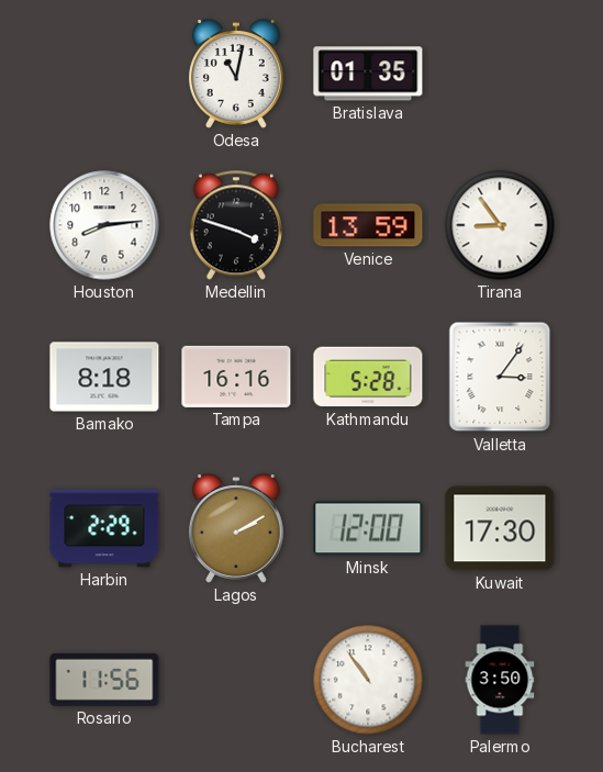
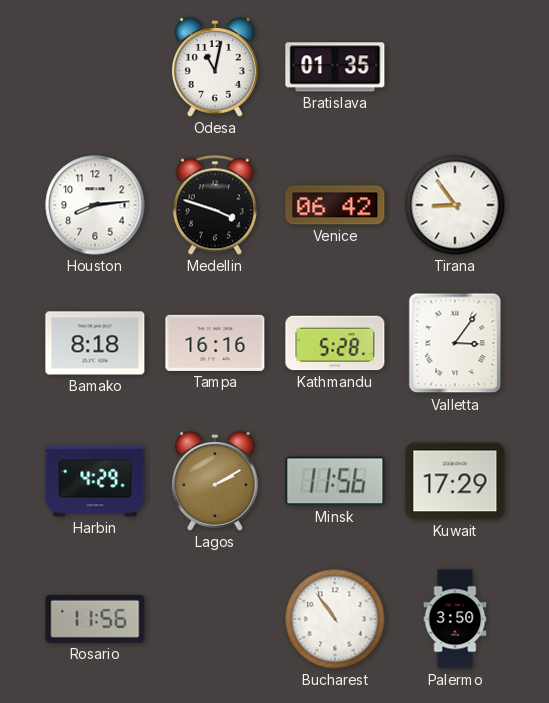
Venice: 13:59 -> 06:42 (335, 205)
Harbin: 2:29 -> 4:29 (95, 481)
Minsk: 12:00 -> 11:56 (335, 481)
Kuwait: 17:30 -> 17:29 (455, 481)
